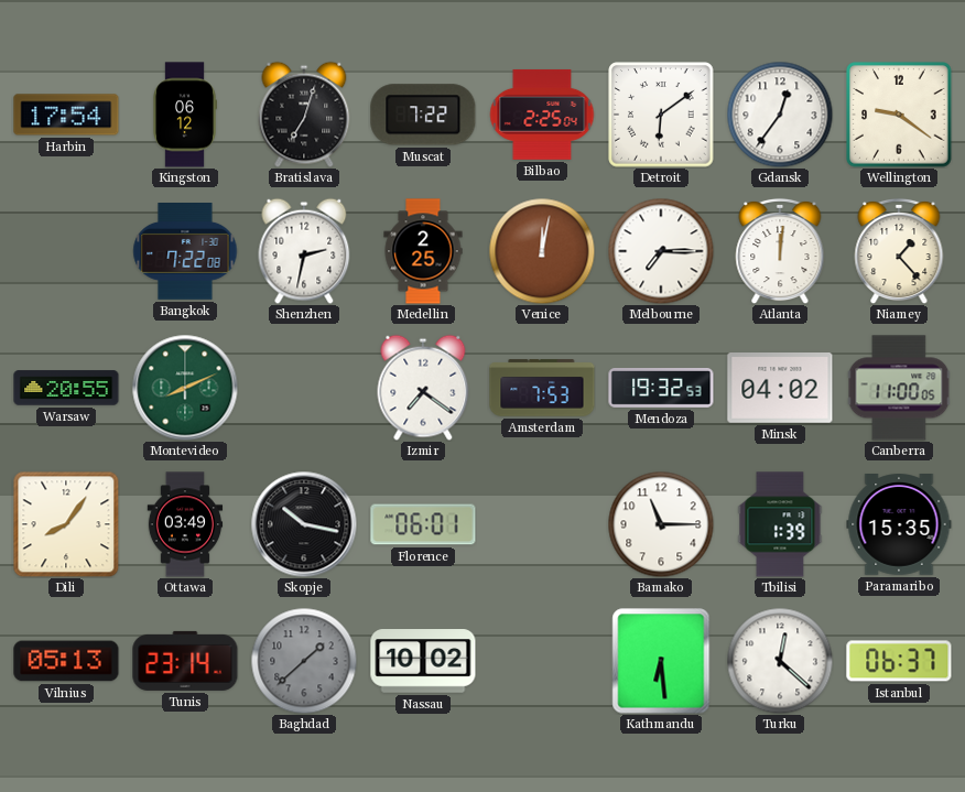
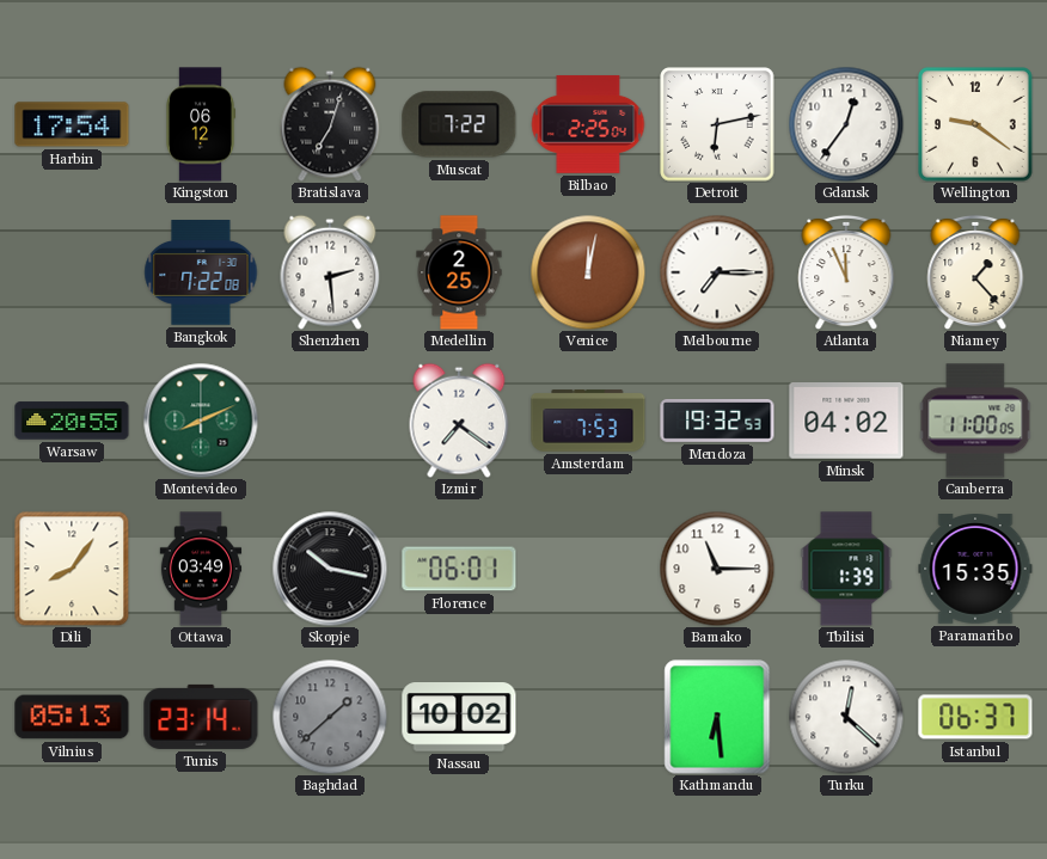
Detroit: 6:09 -> 6:13 (717, 124)
Shenzhen: 2:32 -> 2:29 (330, 272)
Atlanta: 12:01 -> 11:56 (846, 272)
